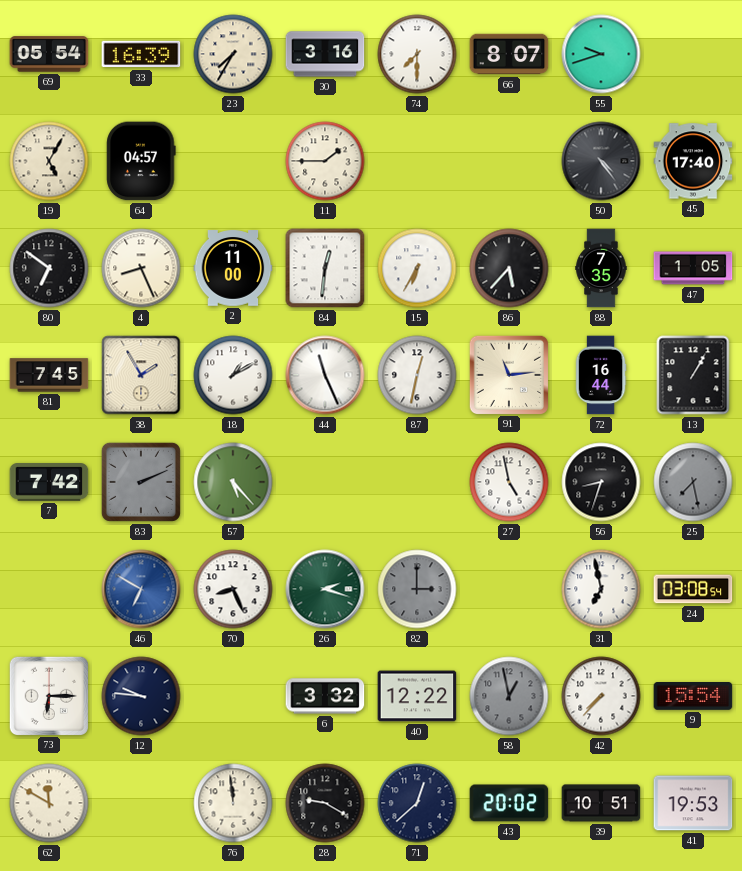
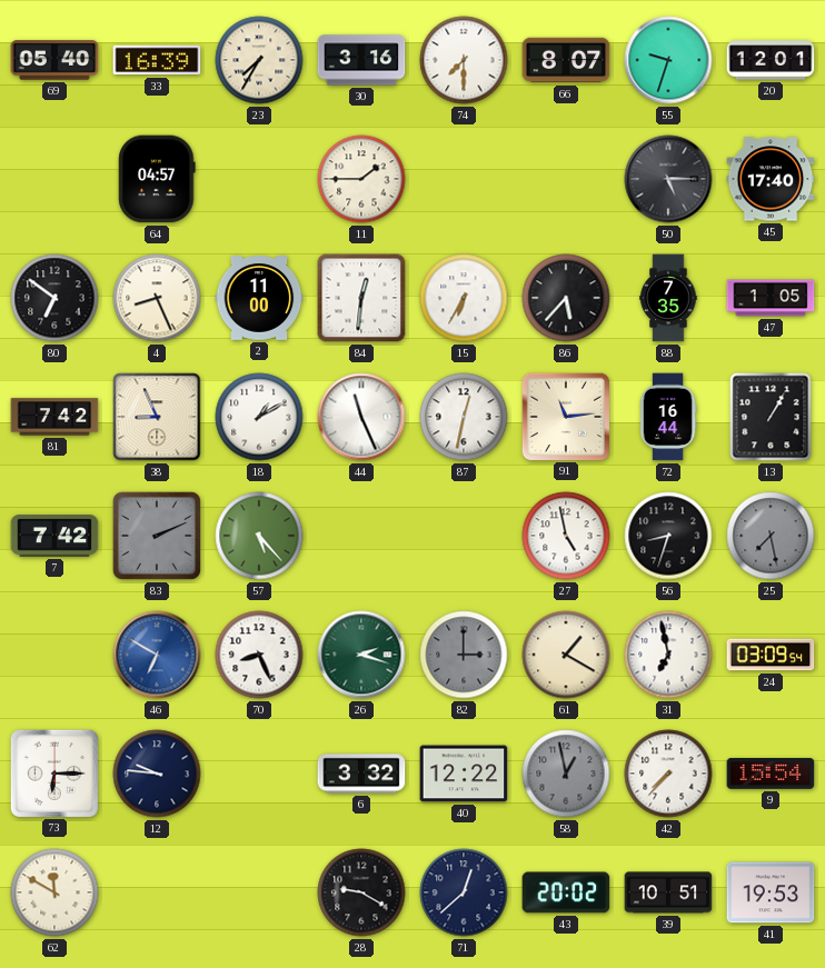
69: 05:54 -> 05:40 (54, 60)
55: 9:42 -> 9:33 (668, 60)
20: none -> 12:01 (771, 60)
19: 5:05 -> none (49, 161)
50: 4:24 -> 5:15 (668, 179)
81: 7:45 -> 7:42 (54, 417)
38: 1:55 -> 8:56 (157, 417)
61: none -> 1:20 (566, 655)
24: 03:08 -> 03:09 (771, 655)
76: 11:59 -> none (233, 803)
